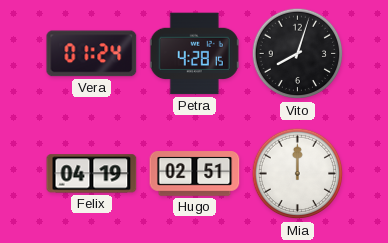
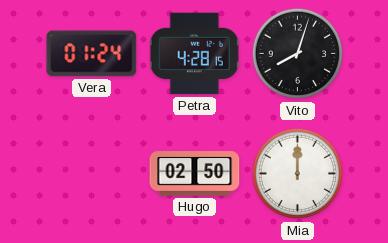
Felix: 04:19 -> none (92, 174)
Hugo: 02:51 -> 02:50 (195, 174)
